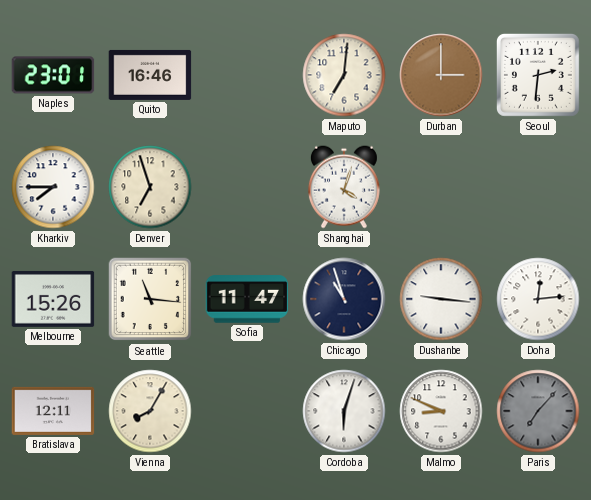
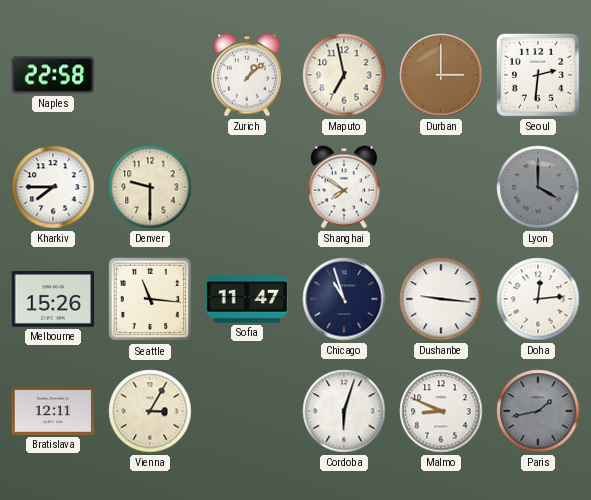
Naples: 23:01 -> 22:58 (53, 75)
Quito: 16:46 -> none (150, 75)
Zurich: none -> 1:08 (247, 75)
Maputo: 7:01 -> 6:58 (344, 75)
Denver: 6:57 -> 9:30 (150, 187)
Shanghai: 4:03 -> 7:51 (344, 187)
Lyon: none -> 4:00 (538, 187)
Vienna: 8:05 -> 3:05 (150, 411)
Paris: 7:07 -> 1:43 (538, 411)
